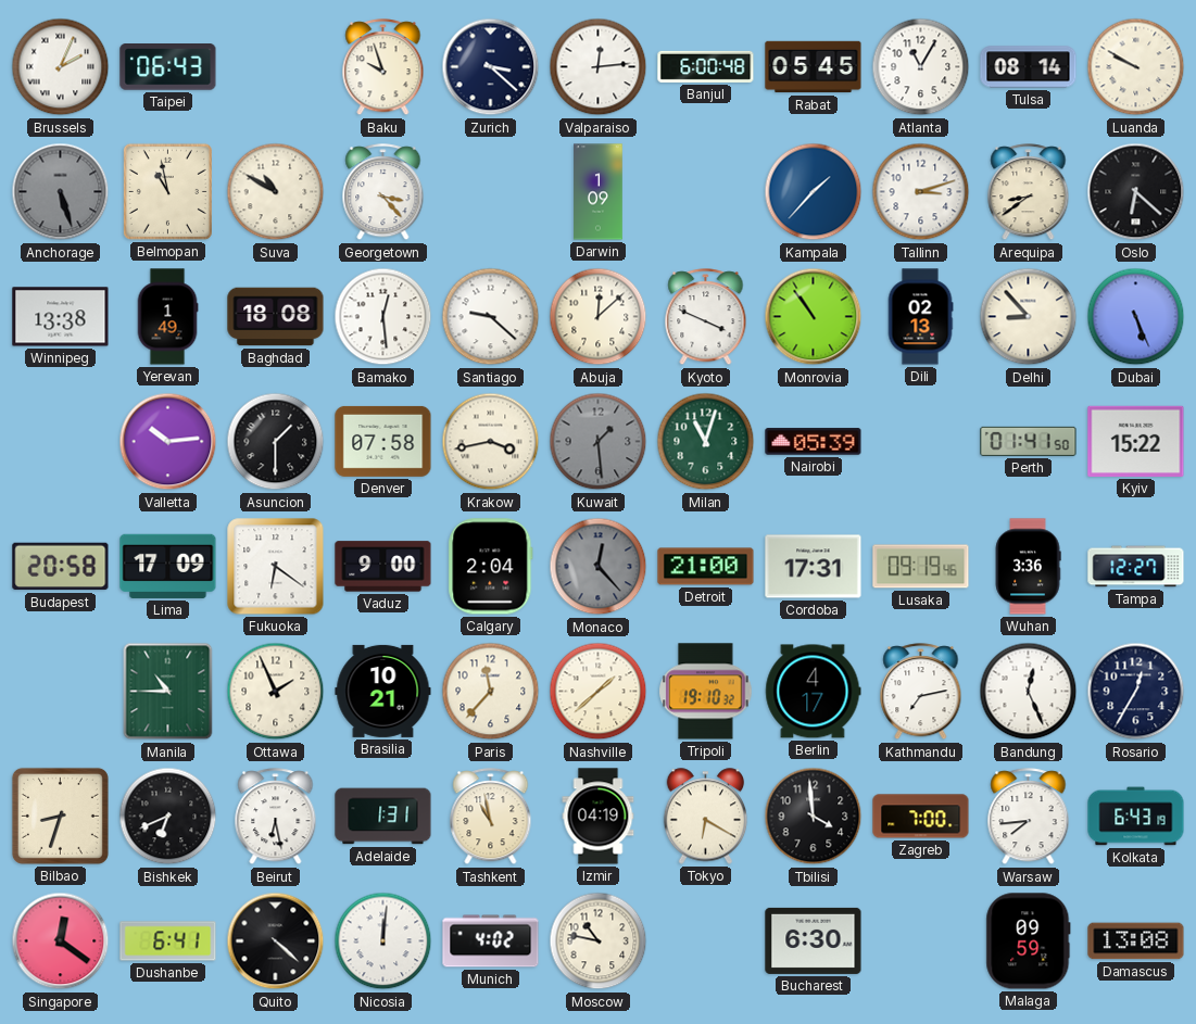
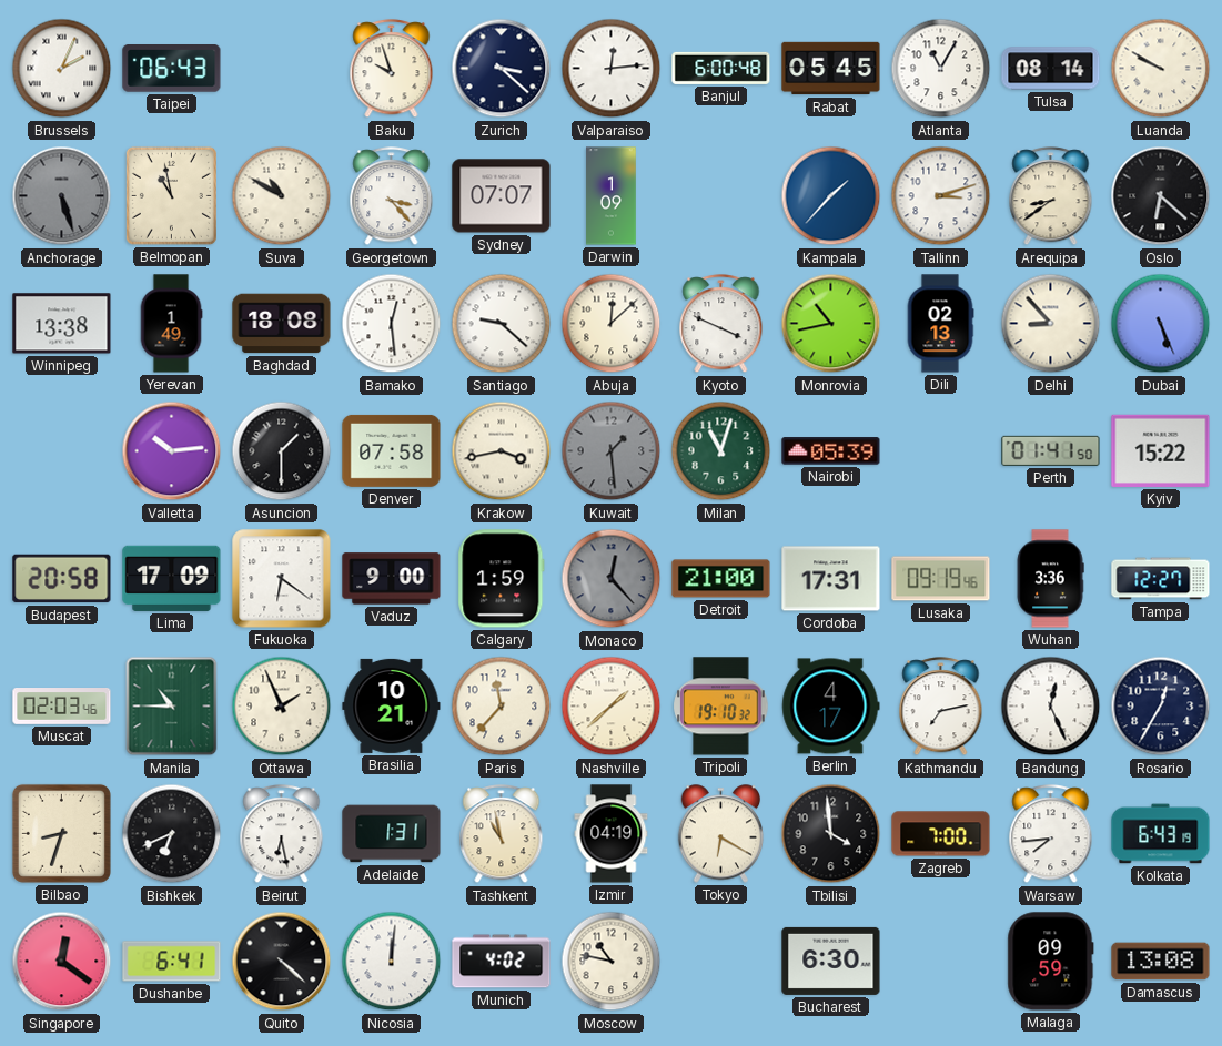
Sydney: none -> 07:07 (502, 196)
Monrovia: 10:54 -> 10:43 (831, 324)
Calgary: 2:04 -> 1:59 (502, 579)
Muscat: none -> 02:03 (62, 707)
